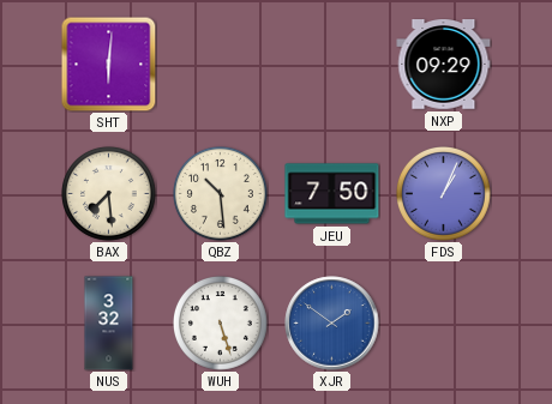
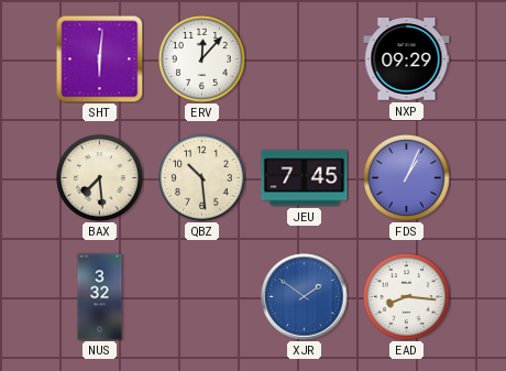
ERV: none -> 12:07 (202, 59)
JEU: 7:50 -> 7:45 (305, 178)
WUH: 5:27 -> none (221, 324)
EAD: none -> 8:16 (407, 297)
